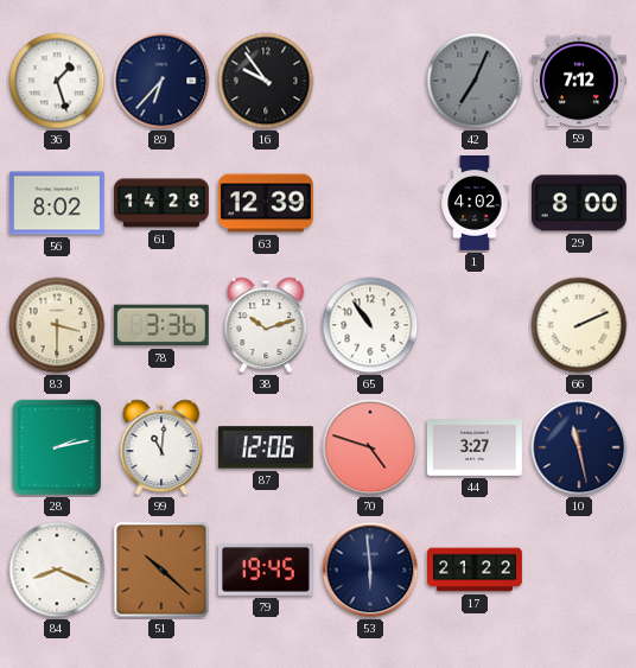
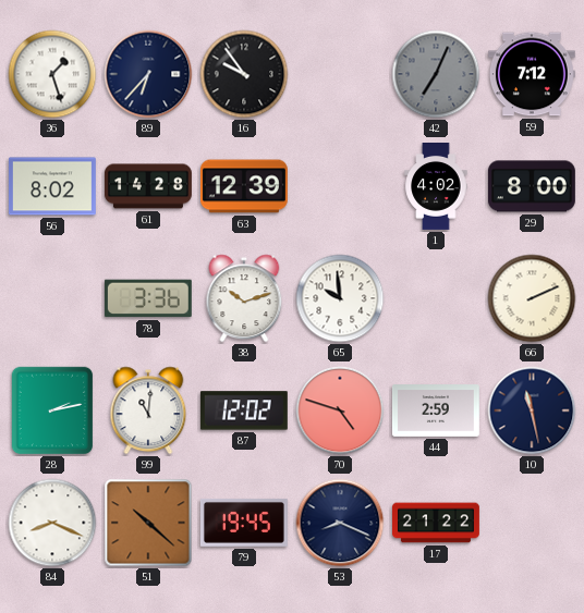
83: 3:30 -> none (57, 325)
65: 10:54 -> 9:59 (340, 298)
87: 12:06 -> 12:02 (244, 410)
44: 3:27 -> 2:59 (436, 412)
53: 5:59 -> 8:19 (340, 523)
